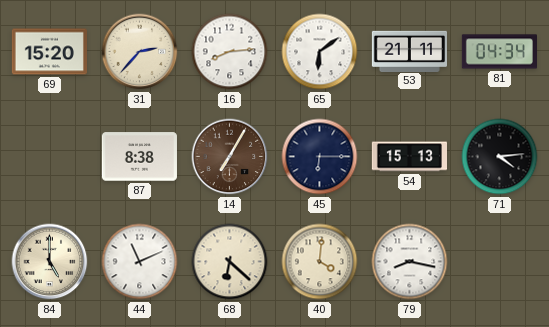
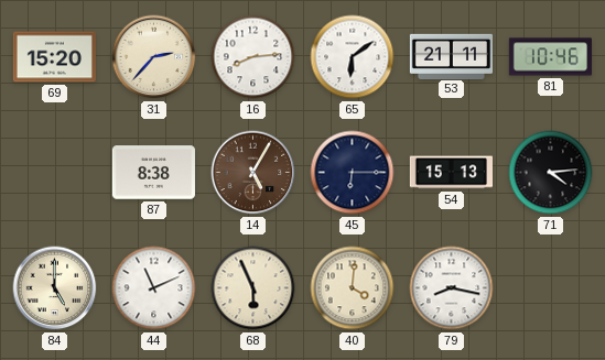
81: 04:34 -> 10:46 (550, 57)
14: 7:05 -> 5:05 (253, 173)
68: 6:22 -> 5:56 (253, 288)
